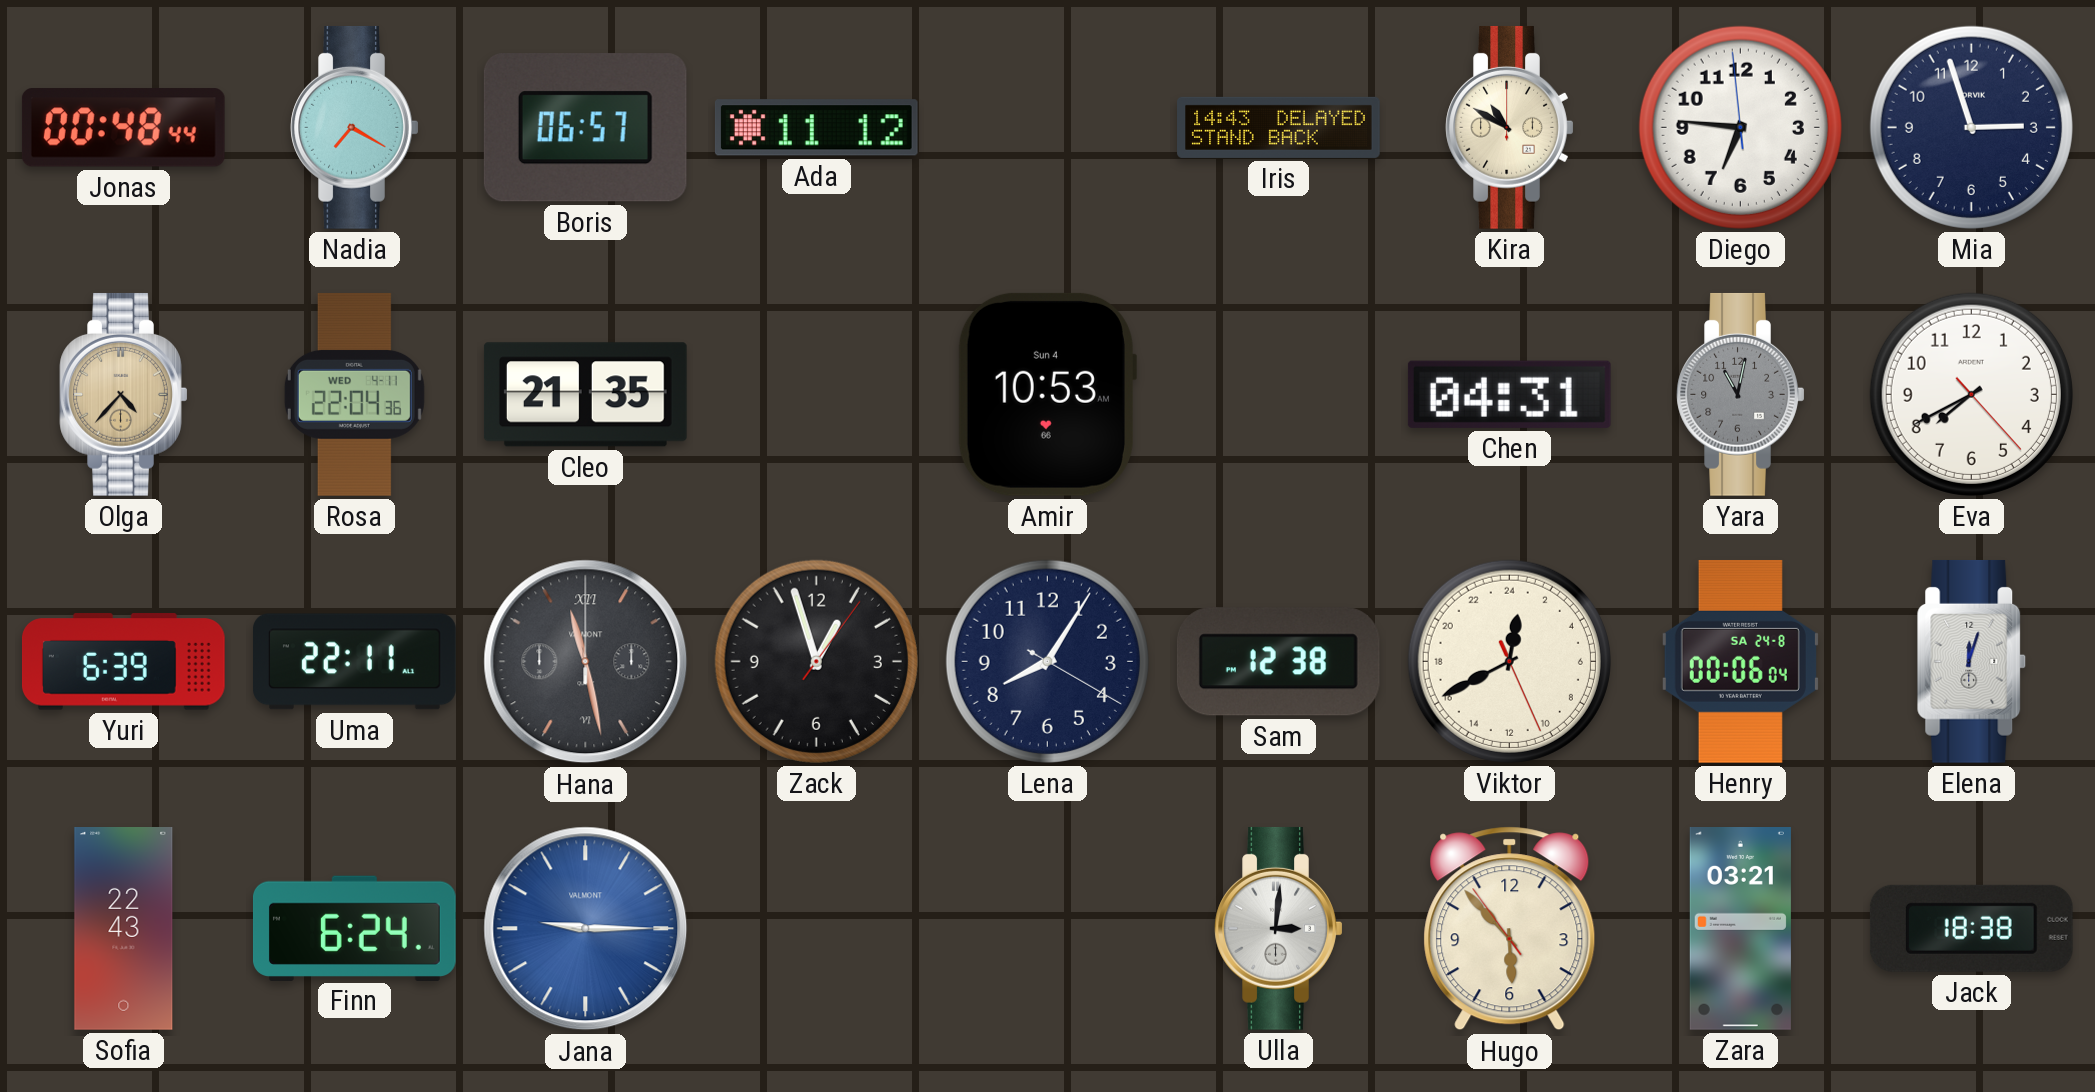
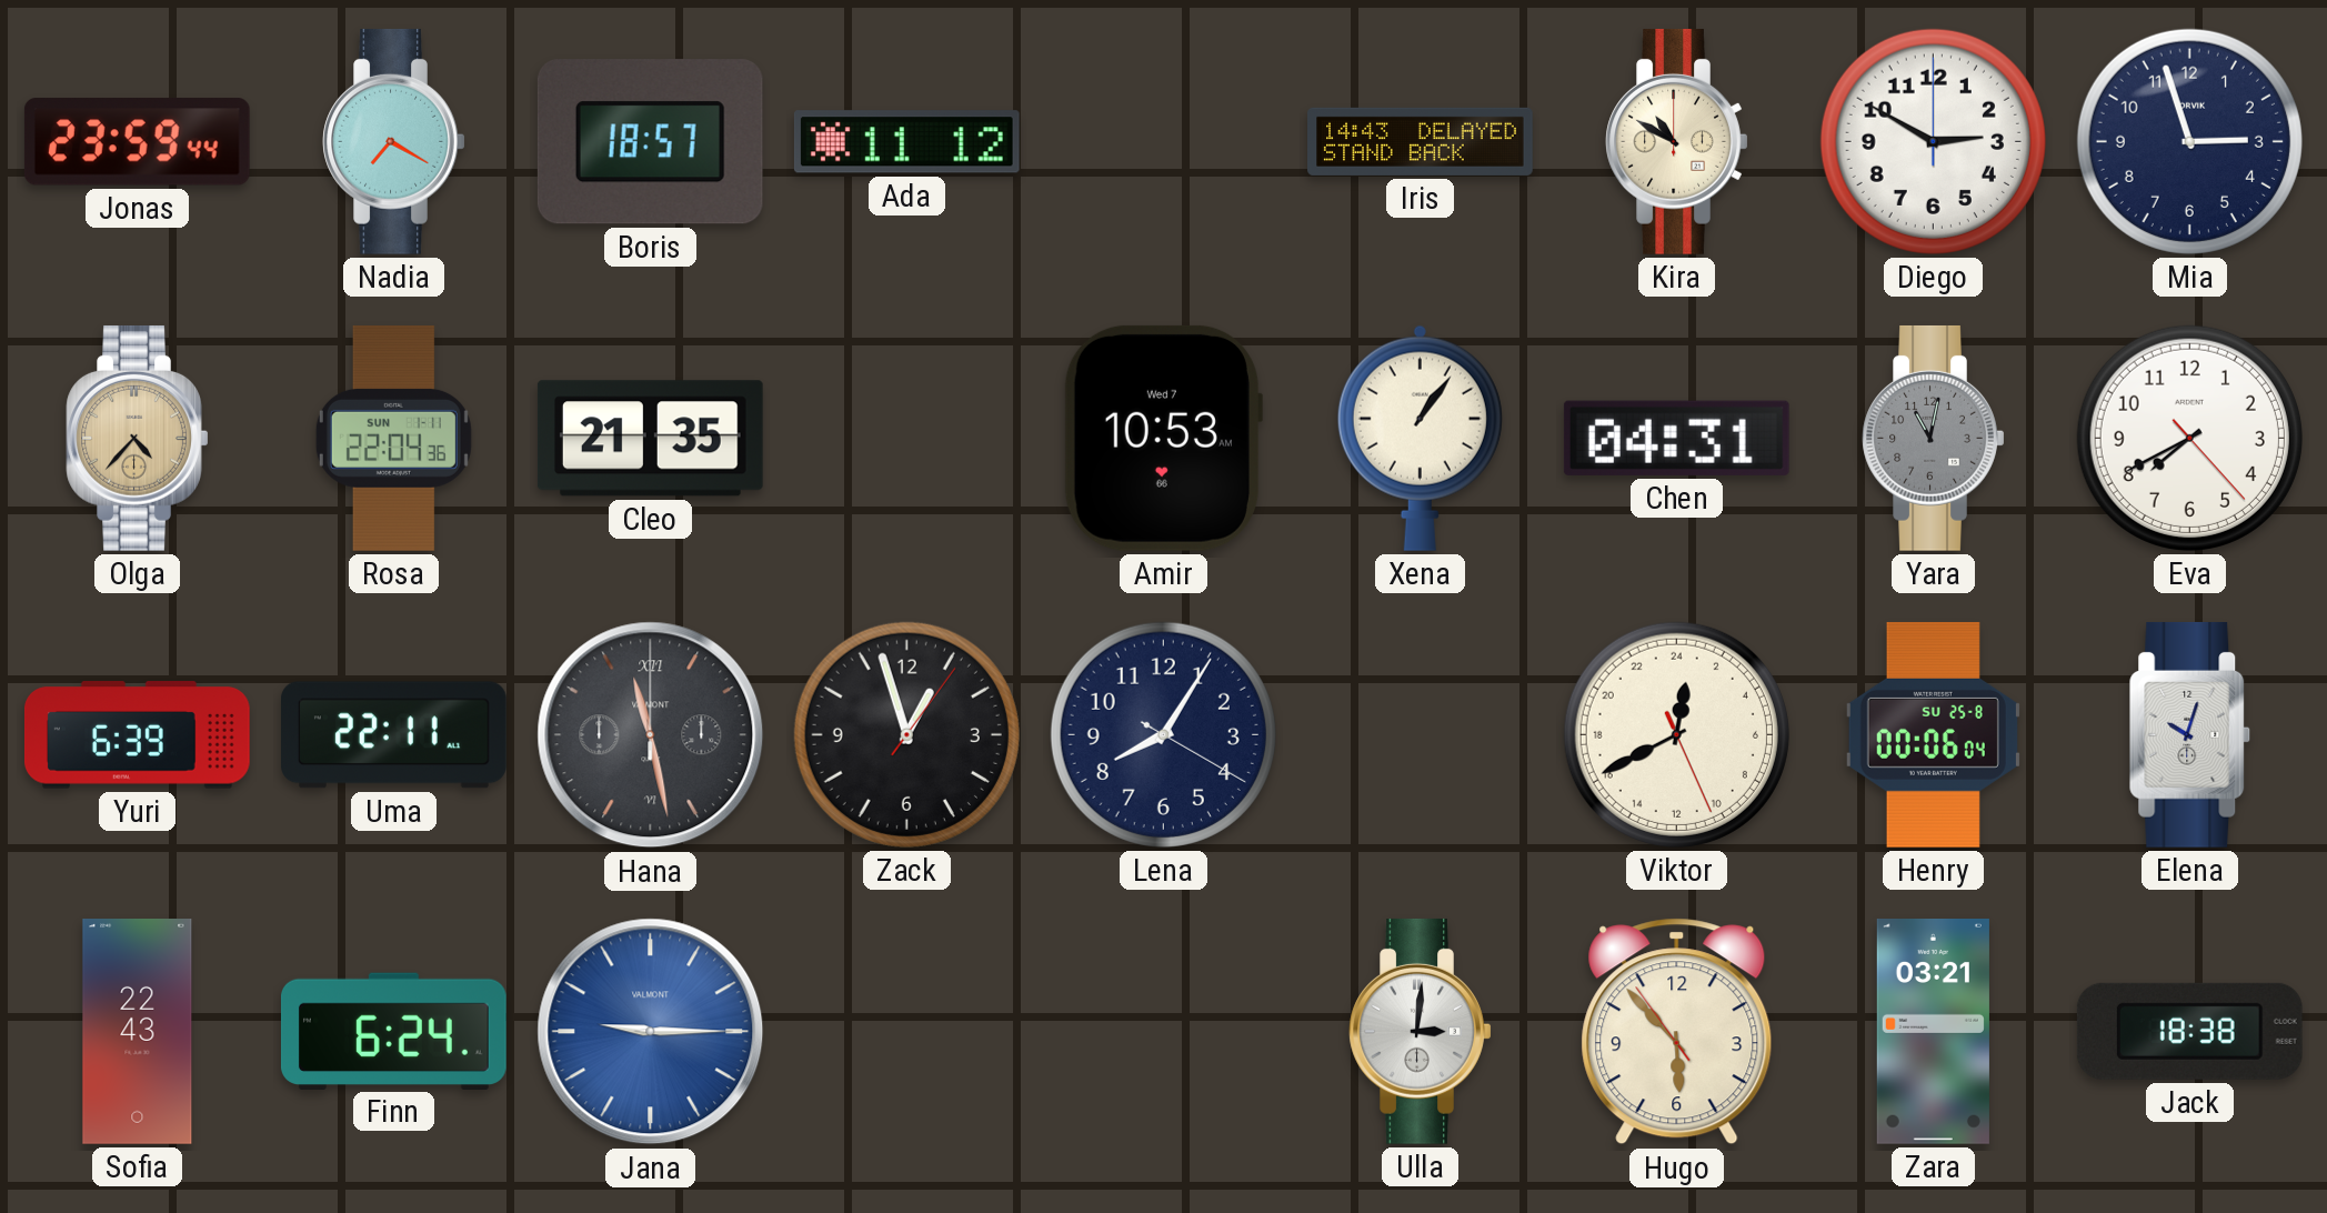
Jonas: 00:48 -> 23:59 (137, 142)
Boris: 06:57 -> 18:57 (650, 142)
Diego: 6:45 -> 2:50 (1933, 141)
Rosa date: WED 4-11 -> SUN 1-11 (393, 439)
Amir date: Sun 4 -> Wed 7 (1163, 438)
Xena: none -> 1:06 (1420, 438)
Sam: 12:38 -> none (1278, 662)
Henry date: SA 24-8 -> SU 25-8 (1933, 734)
Elena: 12:03 -> 10:03 (2190, 734)
